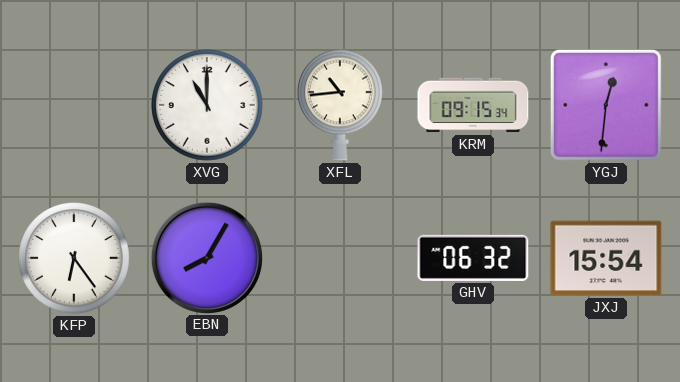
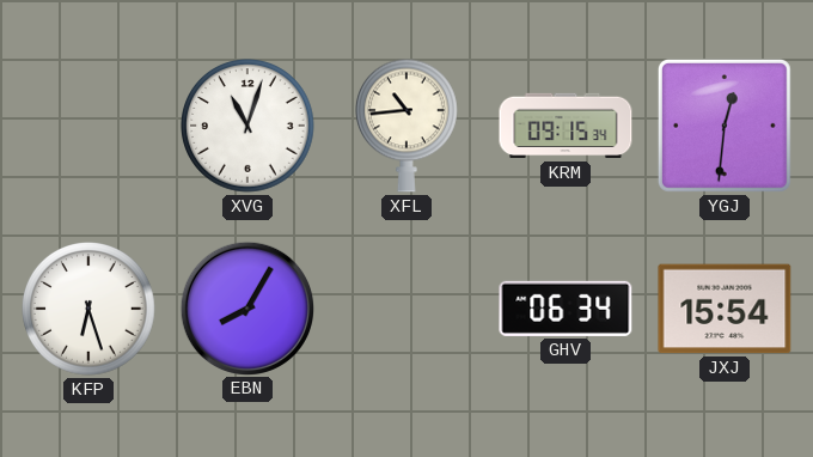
XVG: 11:00 -> 11:03 (249, 127)
KFP: 6:24 -> 6:27 (90, 310)
GHV: 06:32 -> 06:34 (566, 309)
